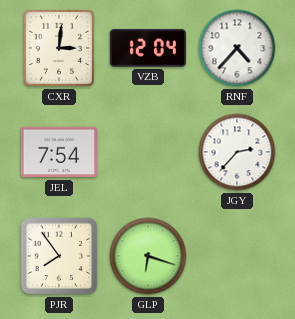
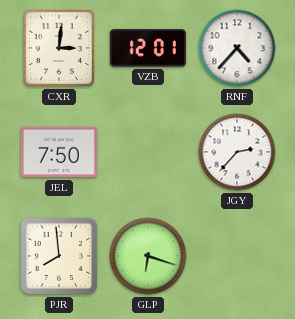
VZB: 12:04 -> 12:01 (148, 48)
JEL: 7:54 -> 7:50 (59, 152)
PJR: 7:54 -> 7:59 (59, 256)
